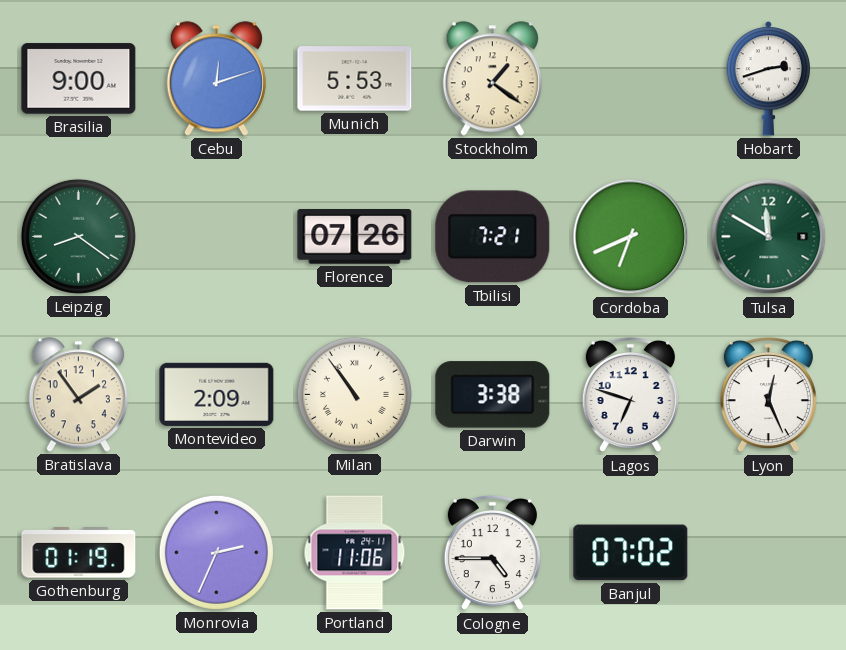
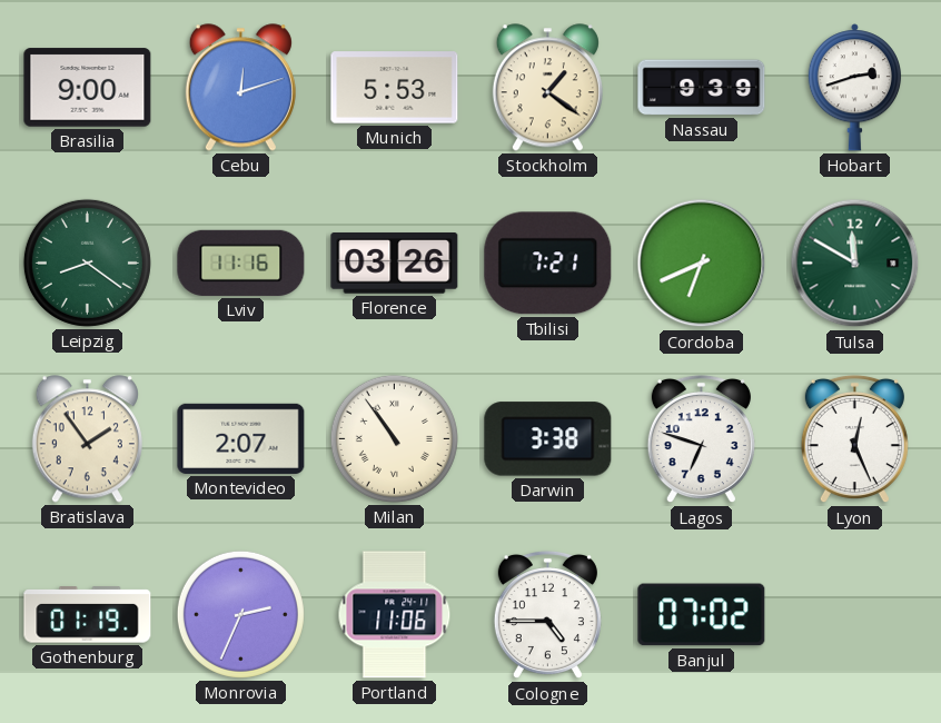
Nassau: none -> 9:39 (702, 88)
Lviv: none -> 11:16 (241, 263)
Florence: 07:26 -> 03:26 (395, 264)
Montevideo: 2:09 -> 2:07 (241, 438)
